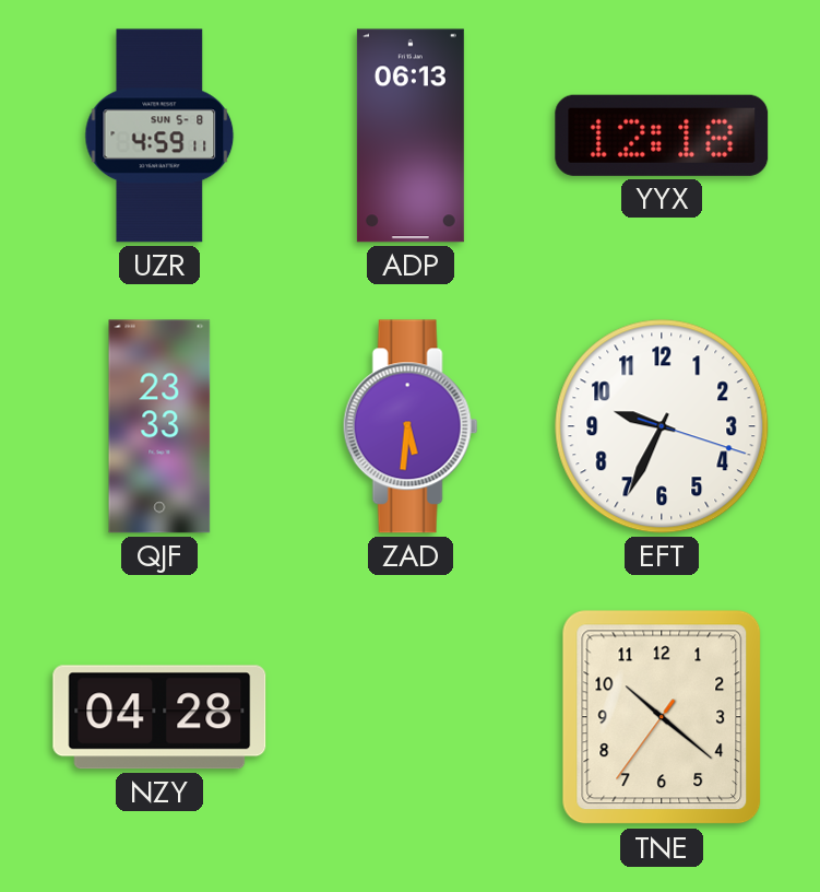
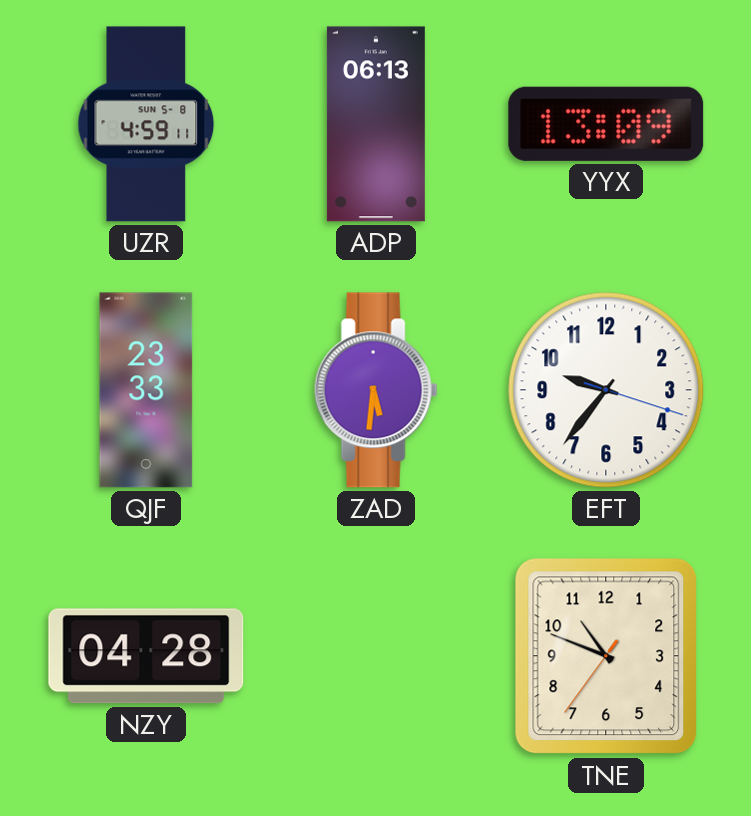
YYX: 12:18 -> 13:09 (606, 124)
EFT: 9:34 -> 9:36 (606, 390)
TNE: 10:21 -> 10:48 (606, 656)
